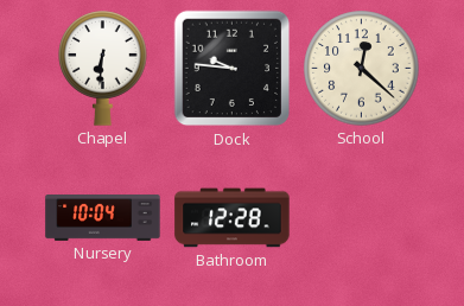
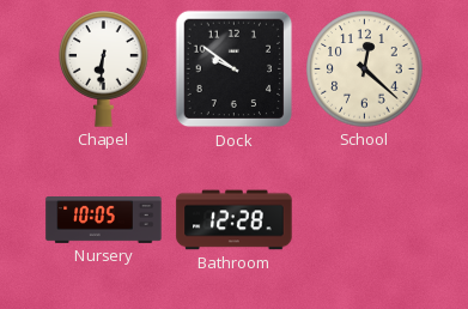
Dock: 9:46 -> 9:51 (235, 69)
Nursery: 10:04 -> 10:05 (104, 220)
